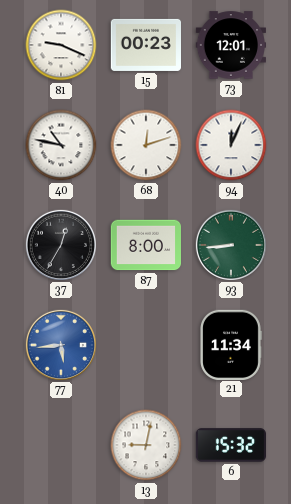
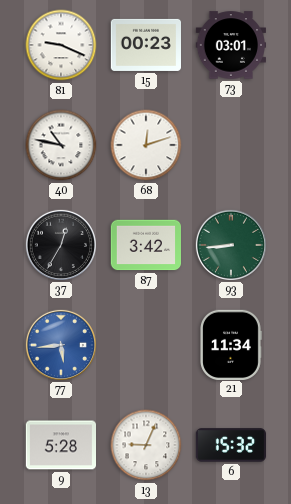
73: 12:01 -> 03:01 (231, 45)
94: 12:04 -> none (231, 145)
87: 8:00 -> 3:42 (145, 245)
9: none -> 5:28 (60, 445)
13: 9:02 -> 9:04 (146, 445)
